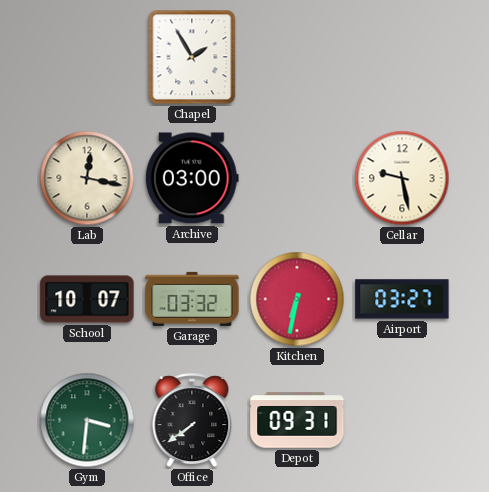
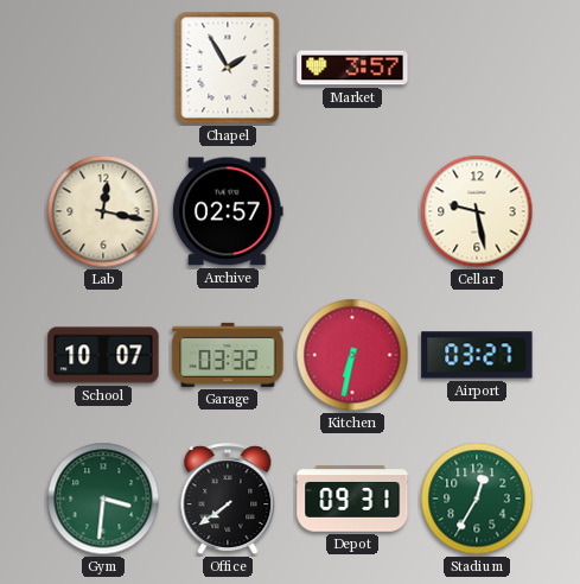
Market: none -> 3:57 (352, 68)
Archive: 03:00 -> 02:57 (228, 211)
Stadium: none -> 12:35 (477, 499)
